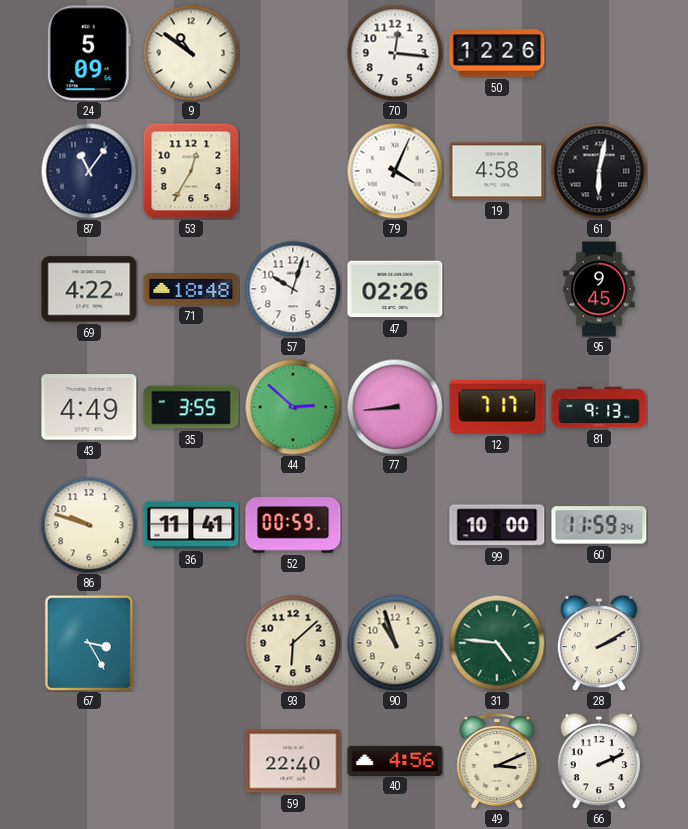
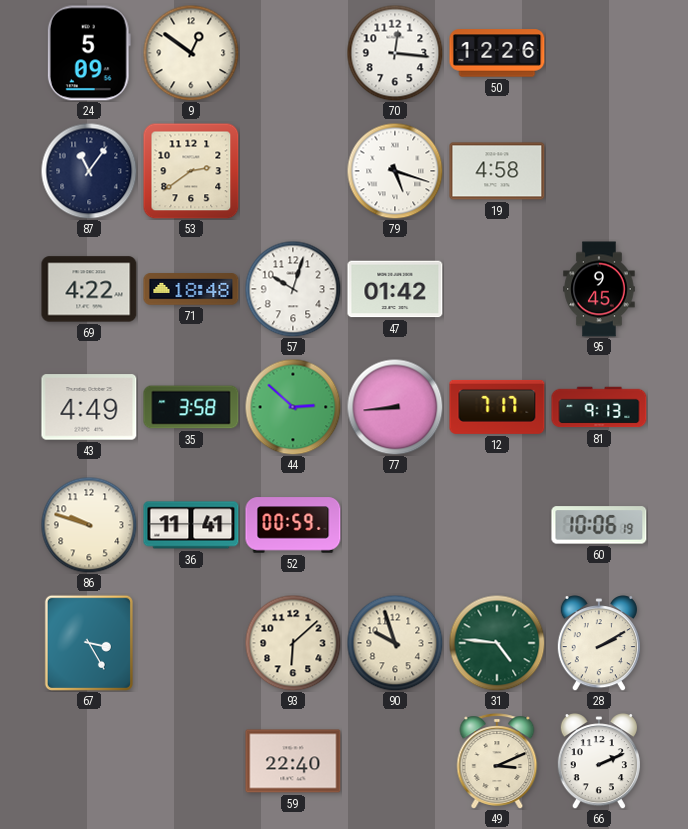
9: 10:51 -> 12:51 (191, 53)
53: 12:35 -> 2:39 (191, 171)
79: 4:04 -> 5:18 (395, 171)
61: 6:02 -> none (599, 171)
47: 02:26 -> 01:42 (395, 289)
35: 3:55 -> 3:58 (191, 407)
99: 10:00 -> none (497, 525)
60: 11:59 -> 10:06 (599, 525)
90: 10:57 -> 9:57 (395, 643)
40: 4:56 -> none (395, 760)
